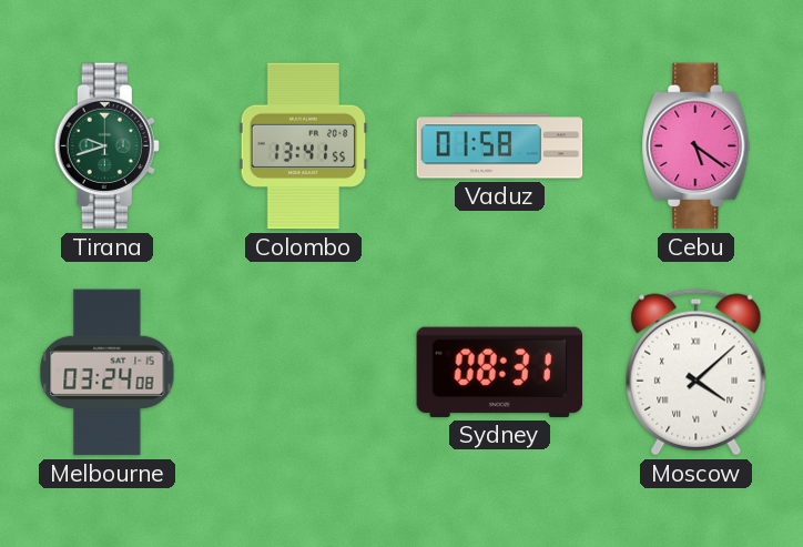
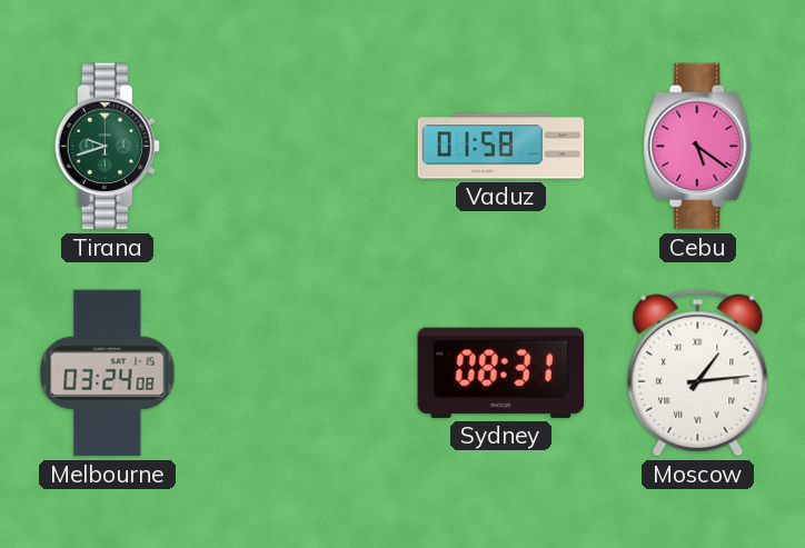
Colombo: 13:41 -> none (304, 146)
Moscow: 4:08 -> 1:14 (698, 373)
